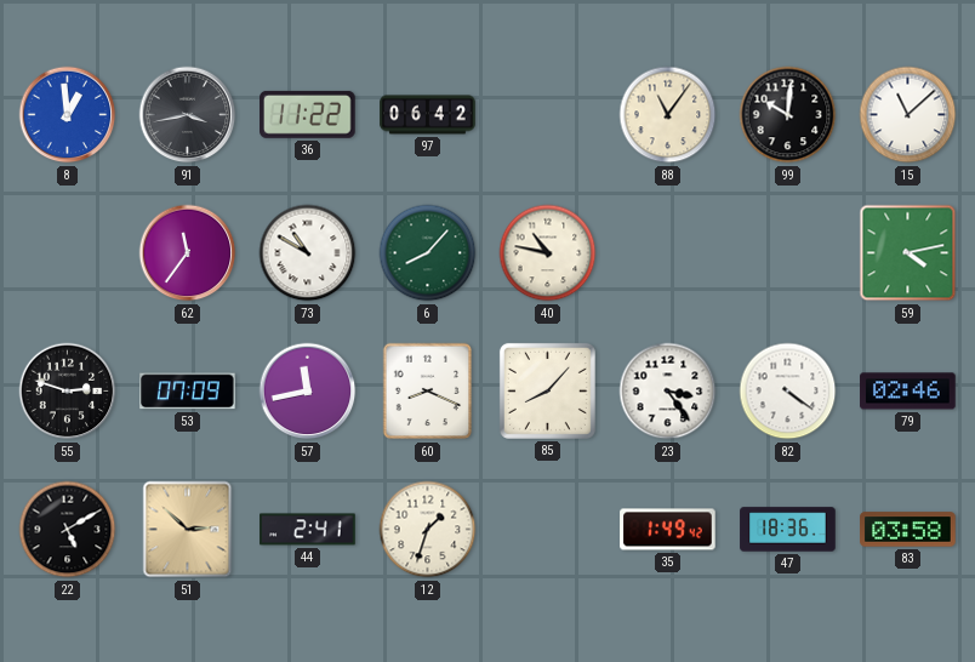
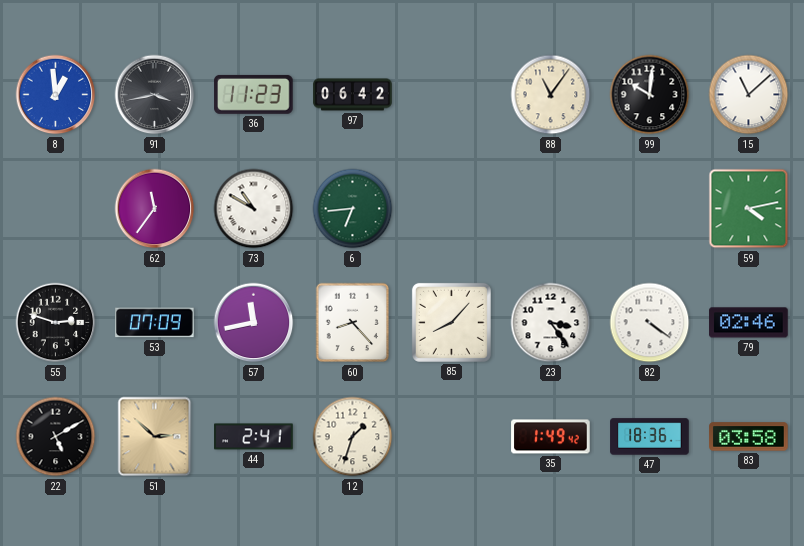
36: 11:22 -> 11:23 (254, 94)
6: 8:07 -> 6:44 (353, 209)
40: 10:47 -> none (548, 253)
60: 8:19 -> 8:23 (353, 323)
